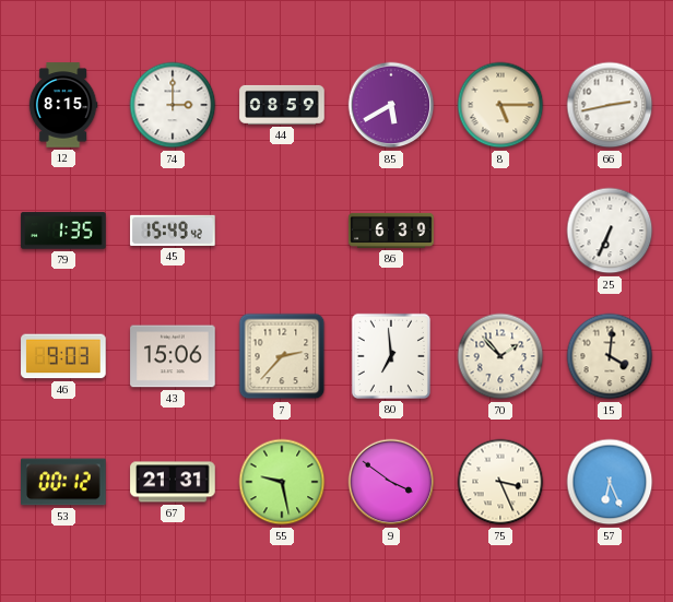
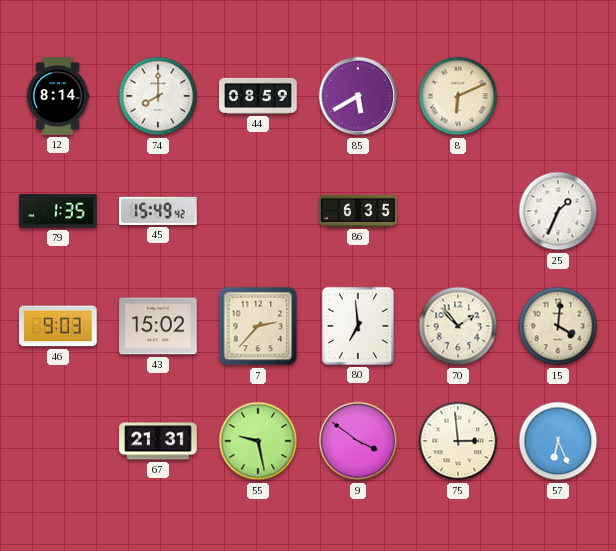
12: 8:15 -> 8:14 (58, 96)
74: 3:00 -> 8:00 (158, 96)
8: 5:15 -> 6:11 (458, 96)
66: 2:43 -> none (610, 105)
86: 6:39 -> 6:35 (358, 211)
25: 6:34 -> 1:34 (558, 211)
43: 15:06 -> 15:02 (158, 326)
53: 00:12 -> none (63, 482)
75: 3:26 -> 2:59 (458, 441)
